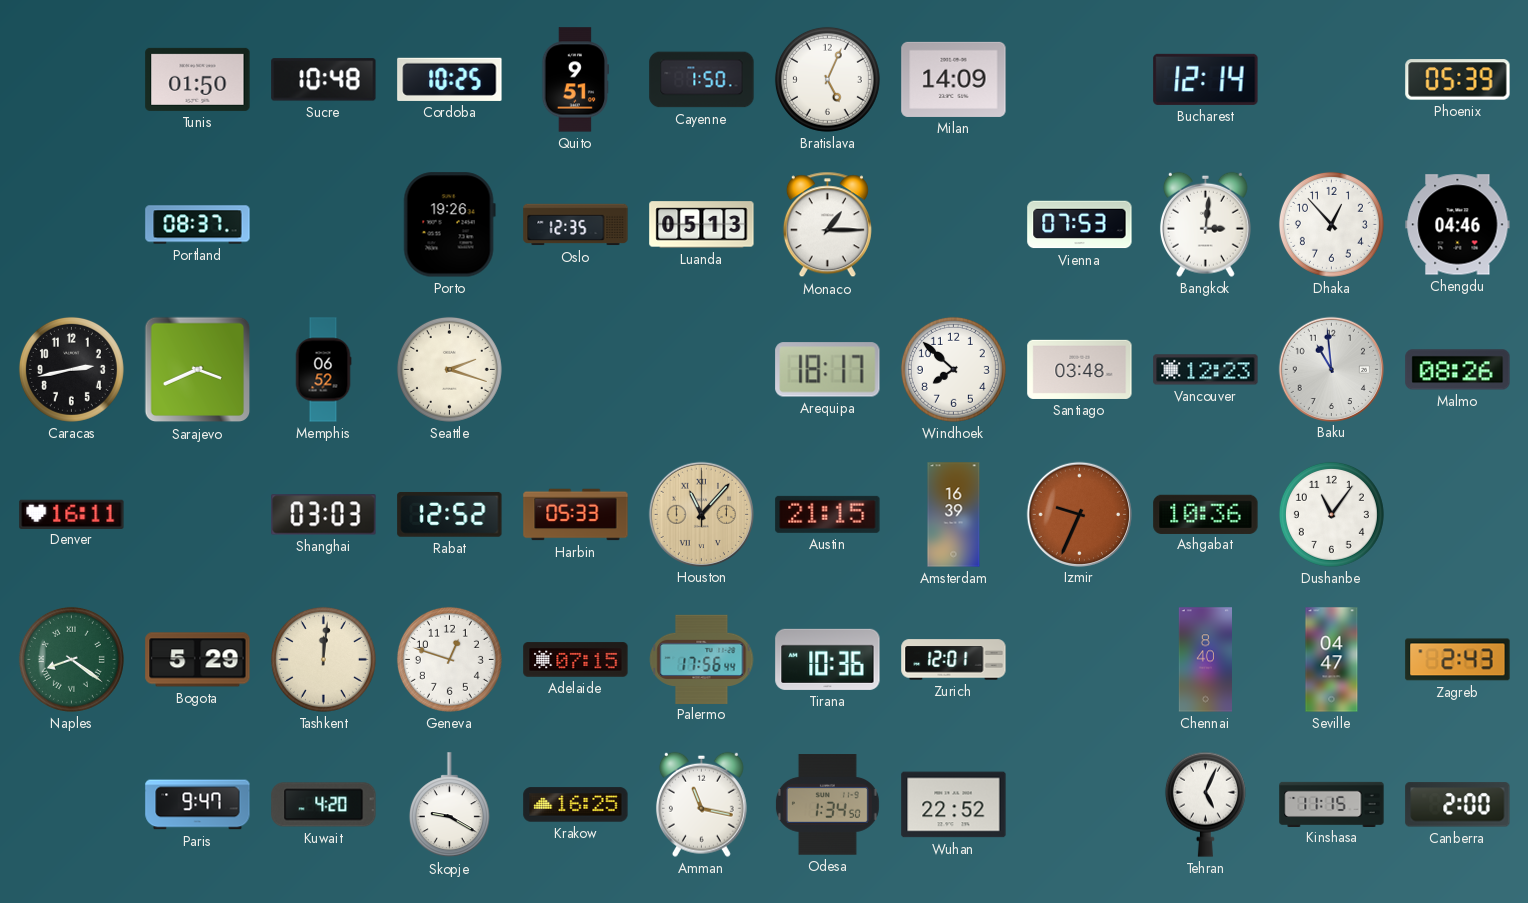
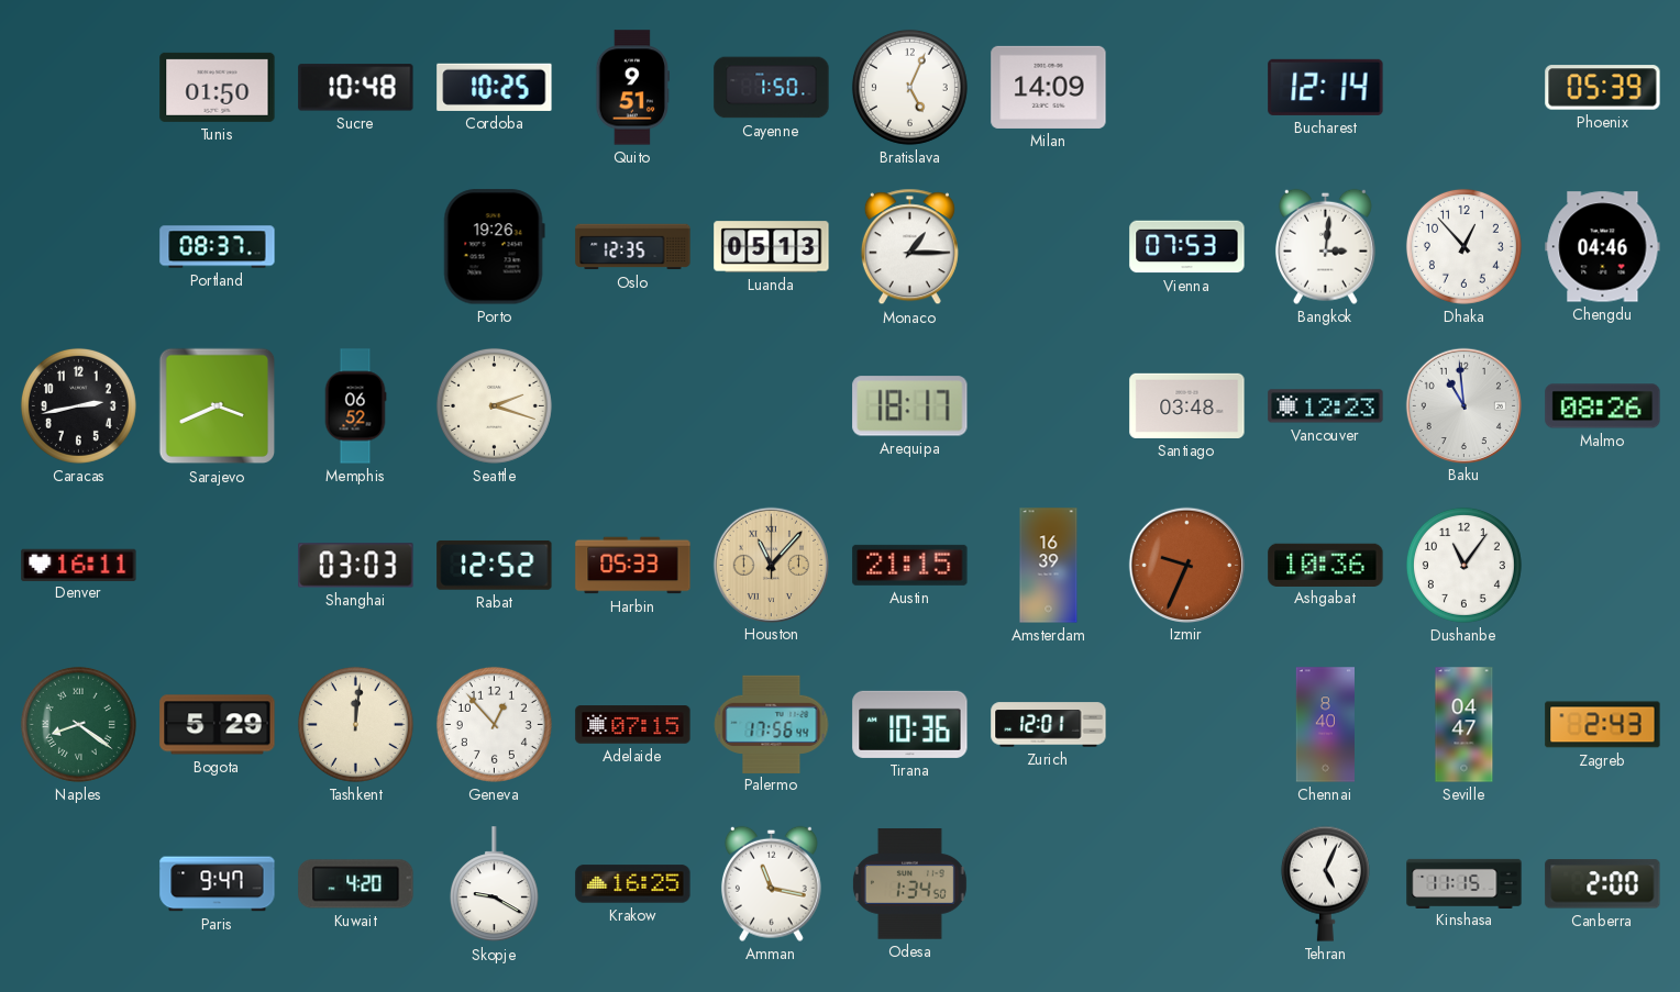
Windhoek: 7:52 -> none (953, 369)
Geneva: 12:48 -> 12:53 (494, 724)
Wuhan: 22:52 -> none (954, 805)
